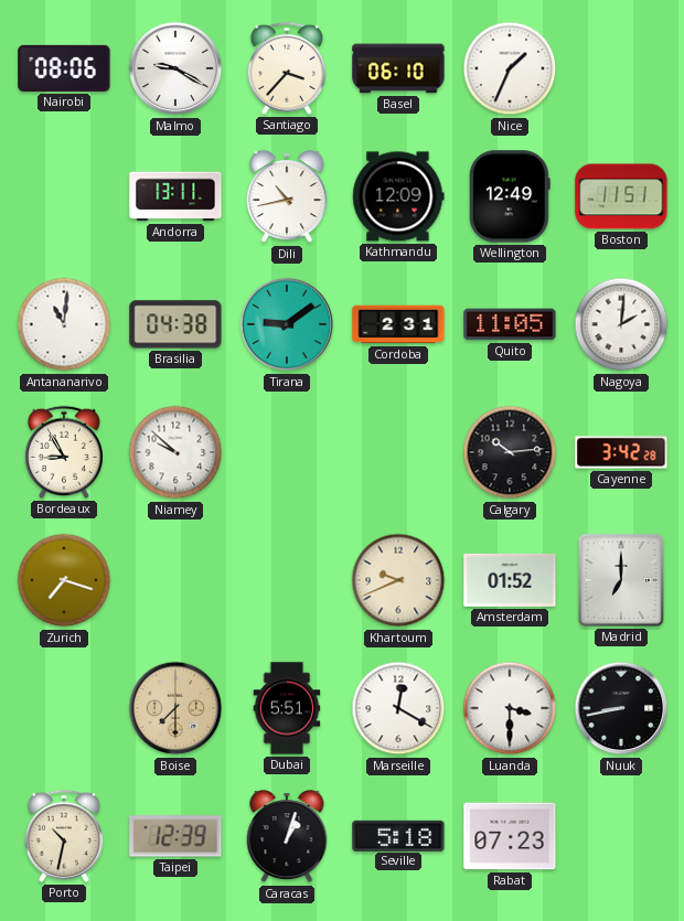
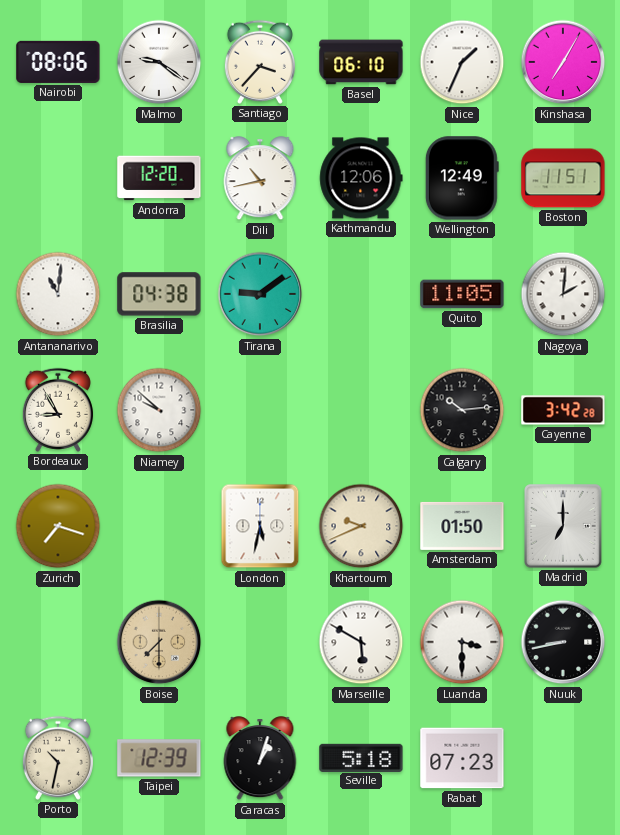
Malmo: 9:20 -> 9:21 (159, 62)
Kinshasa: none -> 7:05 (563, 62)
Andorra: 13:11 -> 12:20 (159, 178)
Kathmandu: 12:09 -> 12:06 (361, 178)
Cordoba: 2:31 -> none (398, 324)
London: none -> 5:32 (260, 526)
Amsterdam: 01:52 -> 01:50 (462, 526)
Dubai: 5:51 -> none (287, 708)
Marseille: 12:20 -> 5:50 (361, 642)
